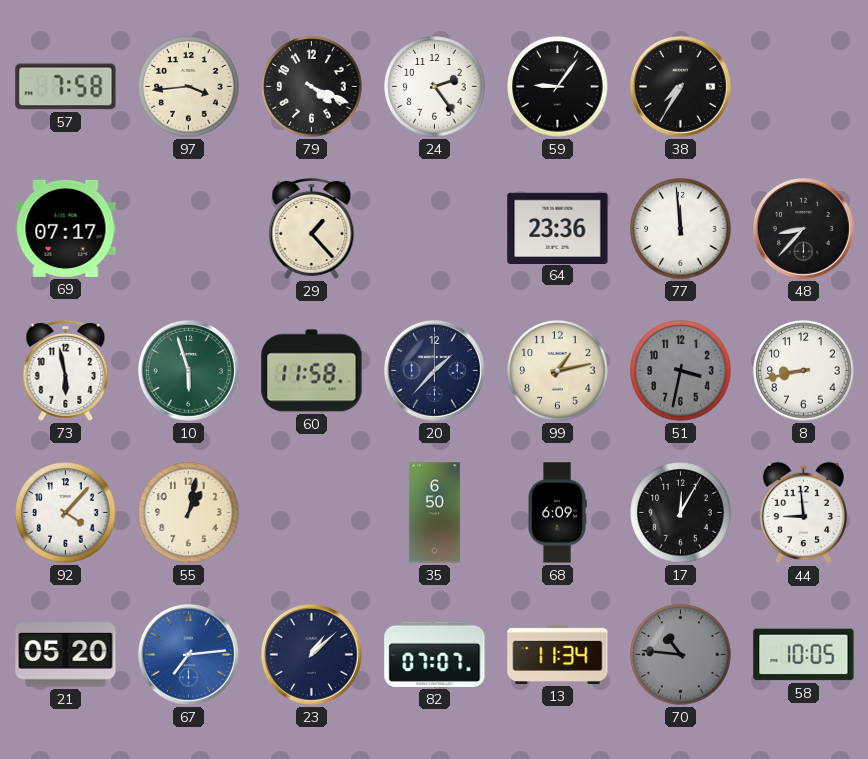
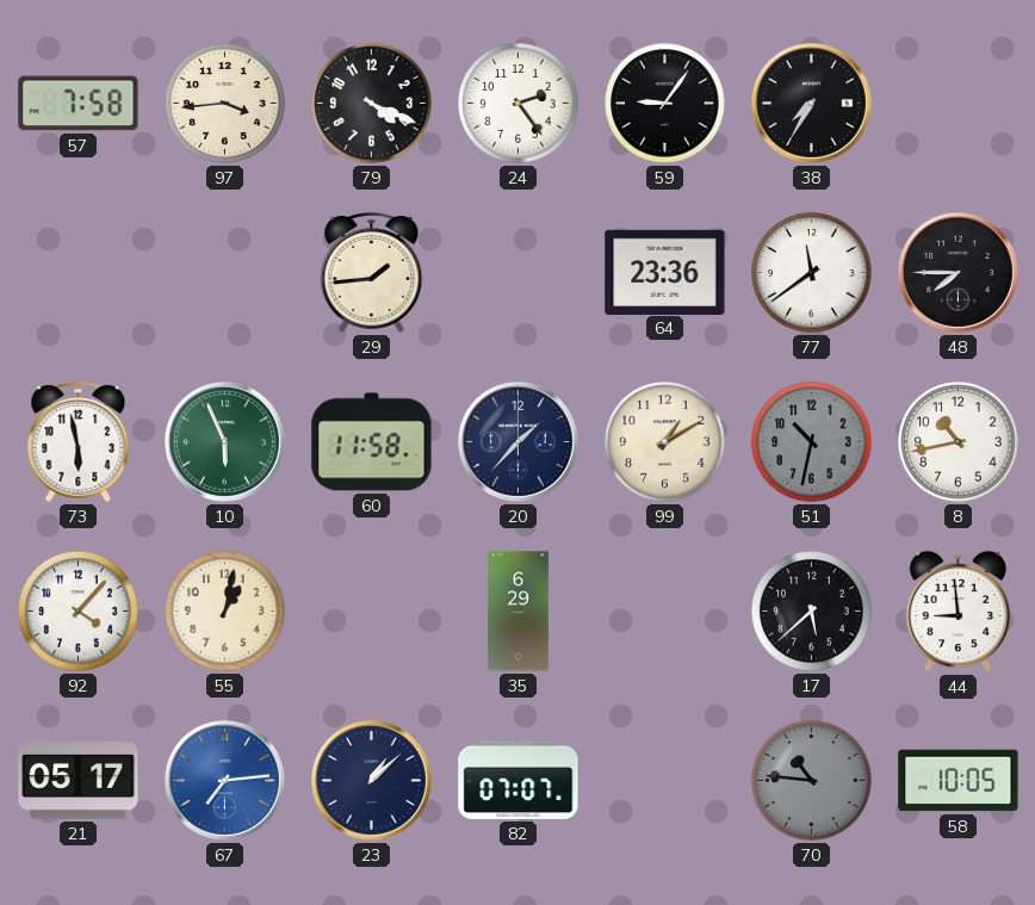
69: 07:17 -> none (66, 228)
29: 1:23 -> 1:44 (372, 272)
77: 11:59 -> 11:39 (812, 273)
48: 8:37 -> 7:45 (957, 272)
10: 5:57 -> 5:56 (224, 441)
99: 1:13 -> 1:10 (665, 442)
51: 3:32 -> 10:32 (812, 442)
8: 8:43 -> 10:43 (959, 442)
35: 6:50 -> 6:29 (517, 612)
68: 6:09 -> none (557, 513)
17: 12:05 -> 5:38 (812, 612)
21: 05:20 -> 05:17 (79, 781)
13: 11:34 -> none (558, 654)
